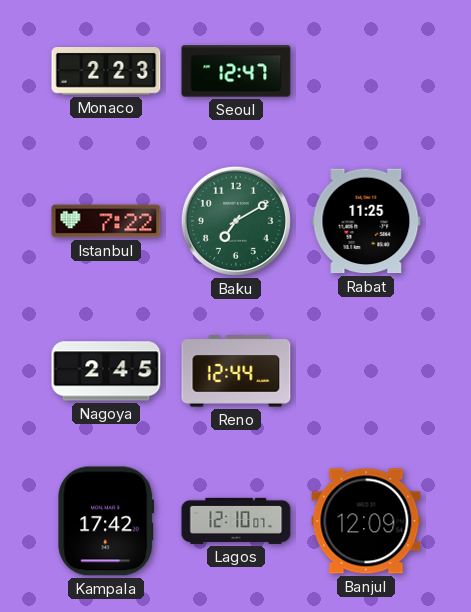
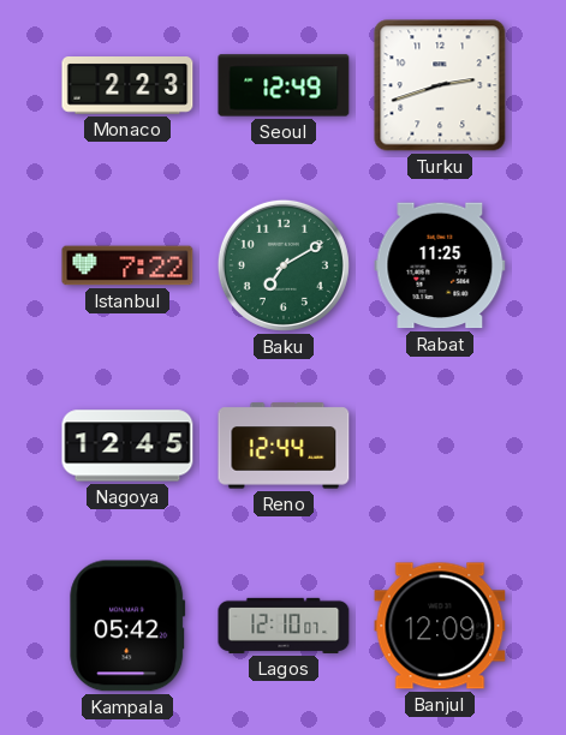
Seoul: 12:47 -> 12:49 (284, 85)
Turku: none -> 2:42 (440, 85)
Nagoya: 2:45 -> 12:45 (127, 446)
Kampala: 17:42 -> 05:42 (127, 626)
